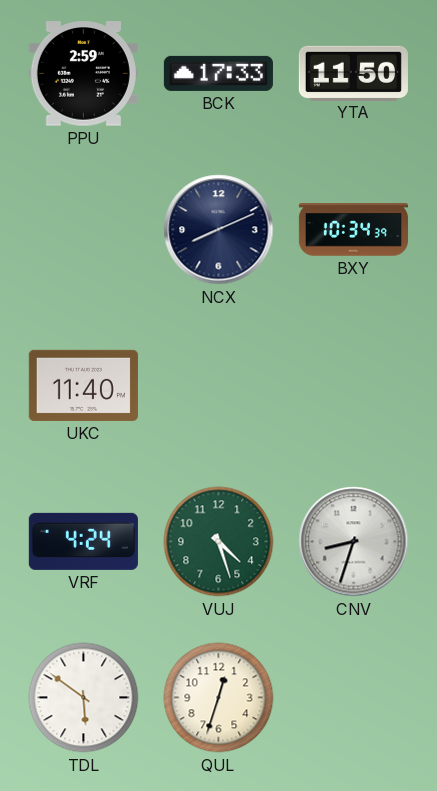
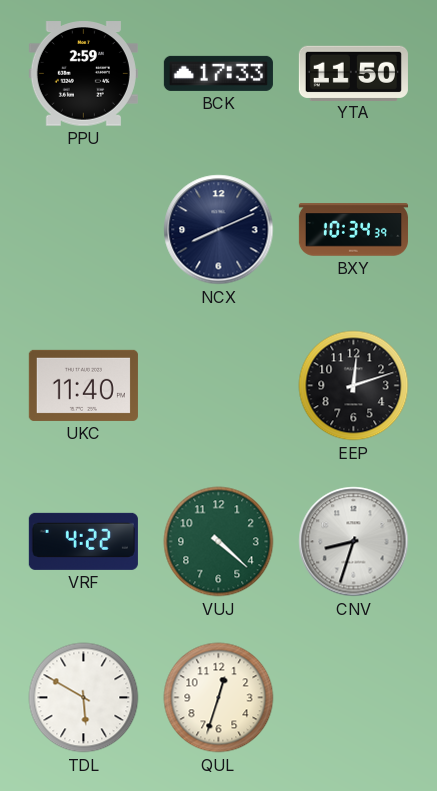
EEP: none -> 12:12 (354, 386)
VRF: 4:24 -> 4:22 (83, 541)
VUJ: 4:27 -> 4:22 (219, 542)
TDL: 5:51 -> 5:50 (84, 698)
